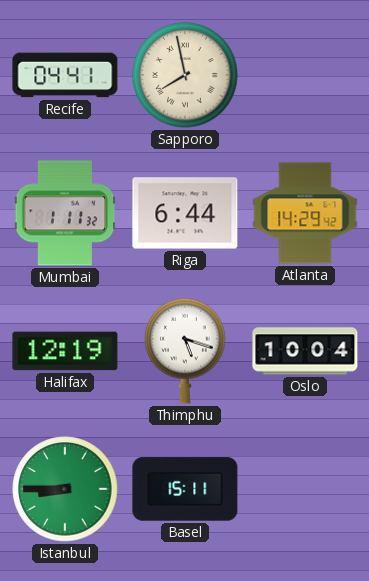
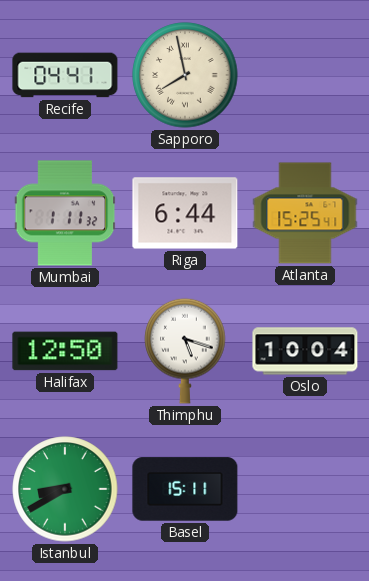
Atlanta: 14:29 -> 15:25 (305, 213)
Halifax: 12:19 -> 12:50 (65, 351)
Istanbul: 8:45 -> 8:40 (65, 489)
